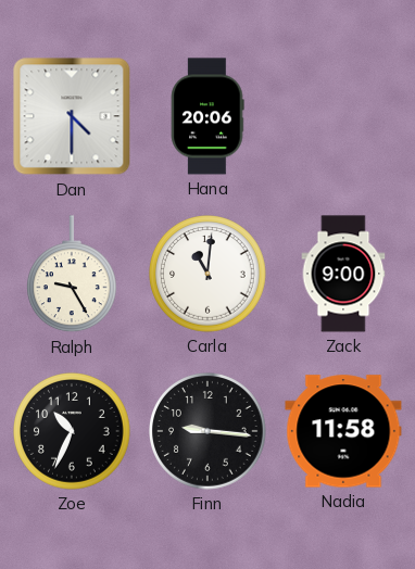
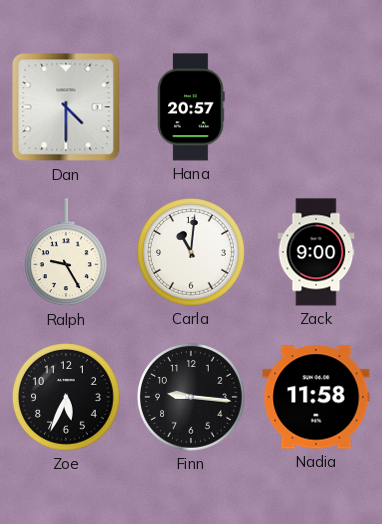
Hana: 20:06 -> 20:57 (191, 107)
Zoe: 10:34 -> 5:34 (67, 398)
